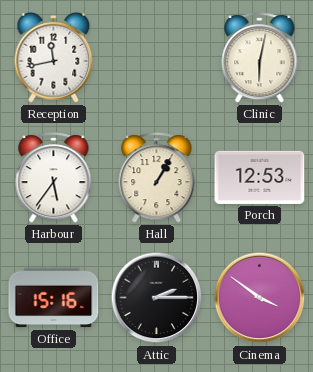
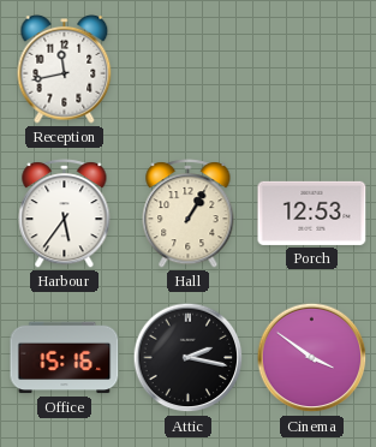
Clinic: 6:02 -> none (260, 58)
Attic: 2:15 -> 2:17 (189, 358)
